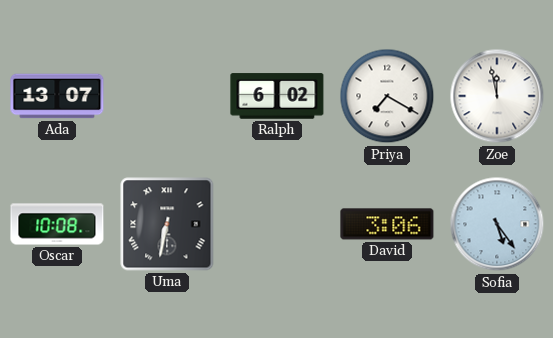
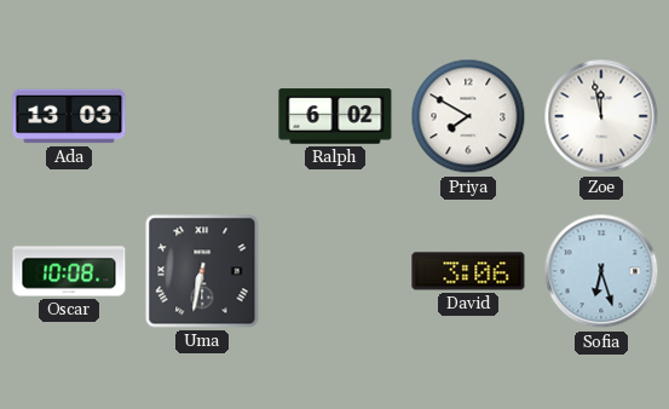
Ada: 13:07 -> 13:03 (69, 116)
Priya: 7:20 -> 7:50 (468, 116)
Sofia: 5:24 -> 6:27 (601, 271)
